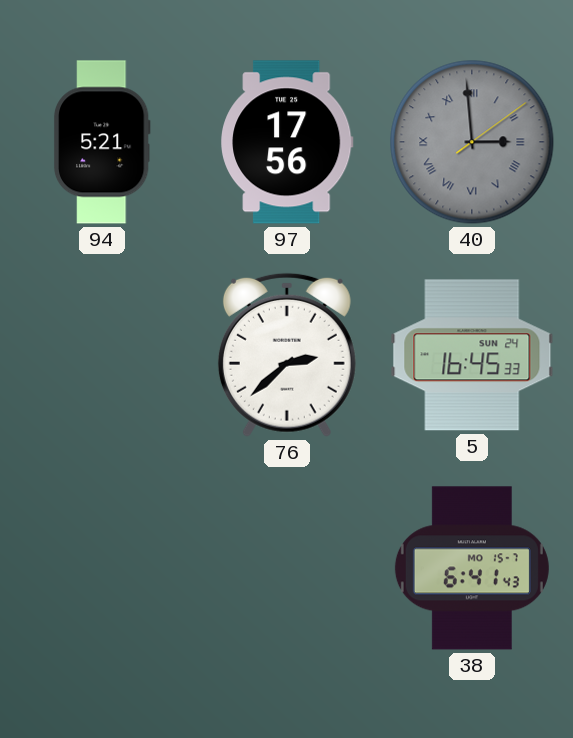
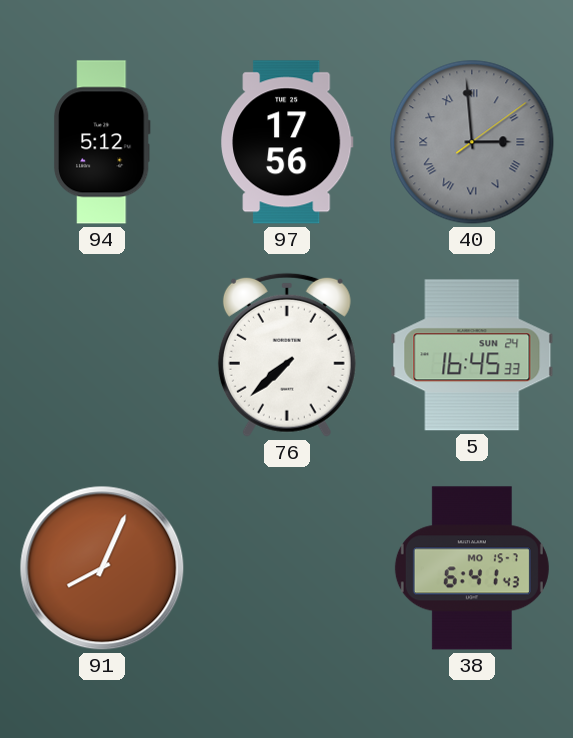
94: 5:21 -> 5:12 (102, 142)
76: 2:38 -> 7:38 (287, 355)
91: none -> 8:04 (102, 568)
